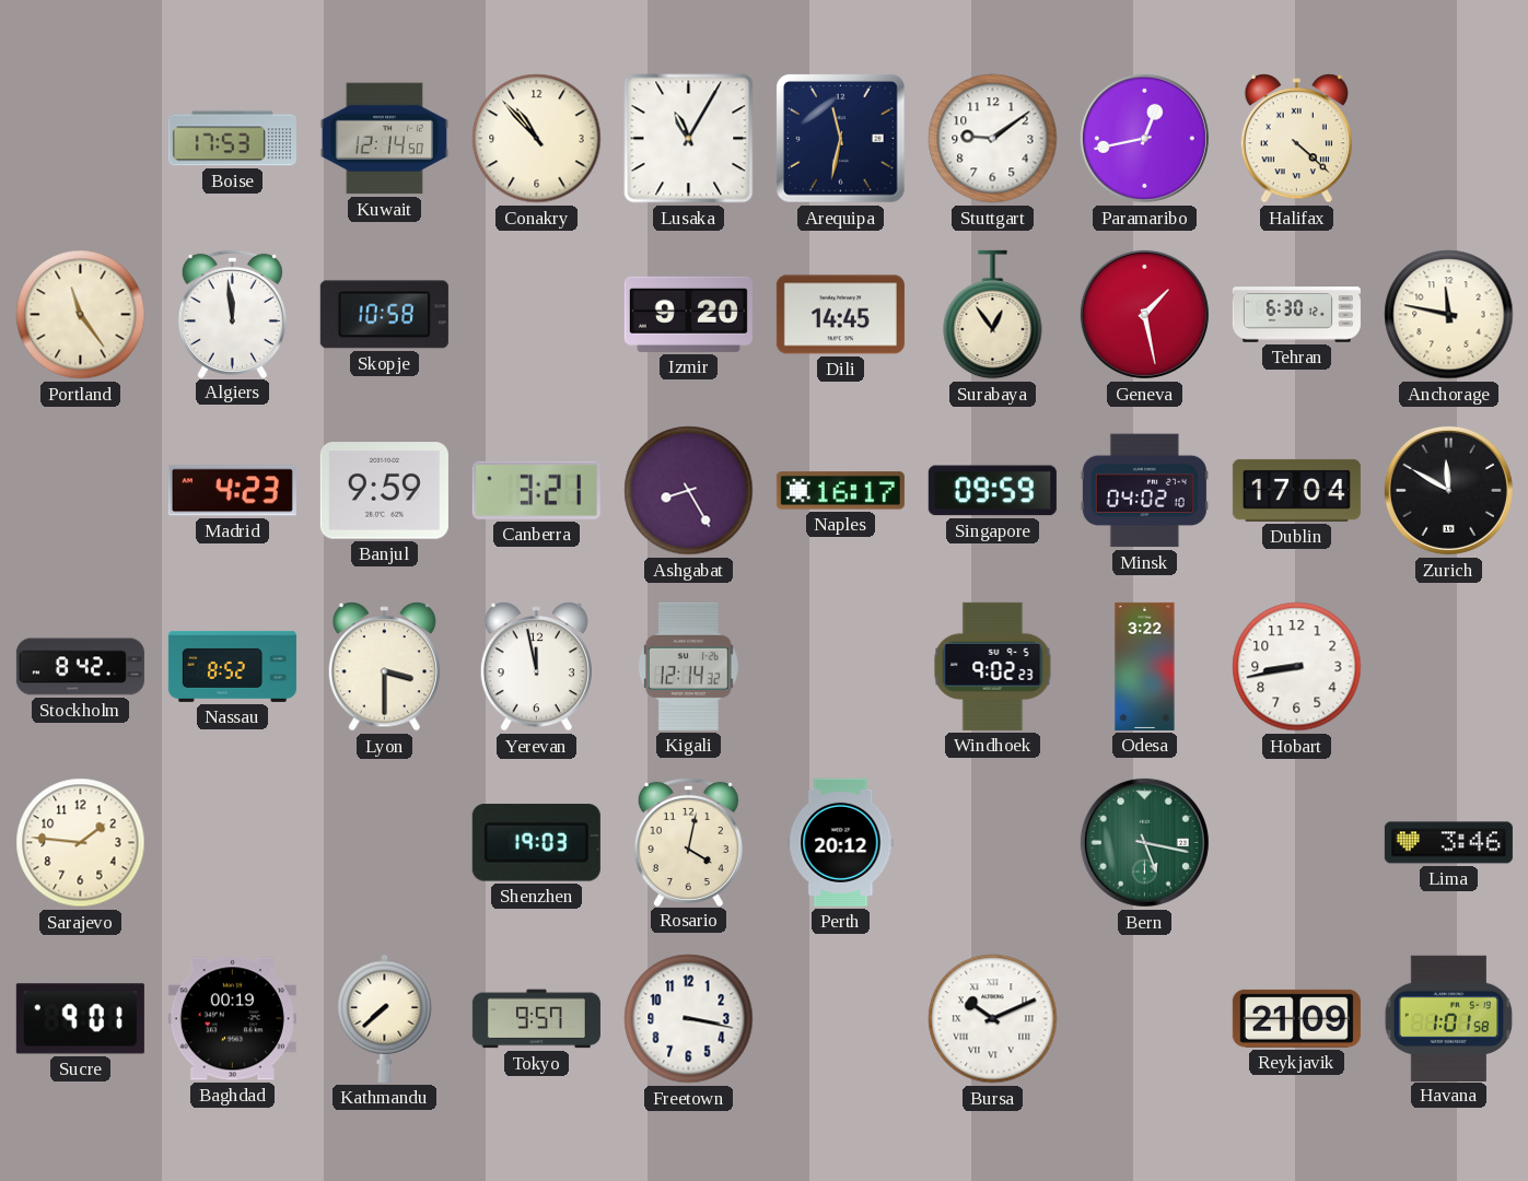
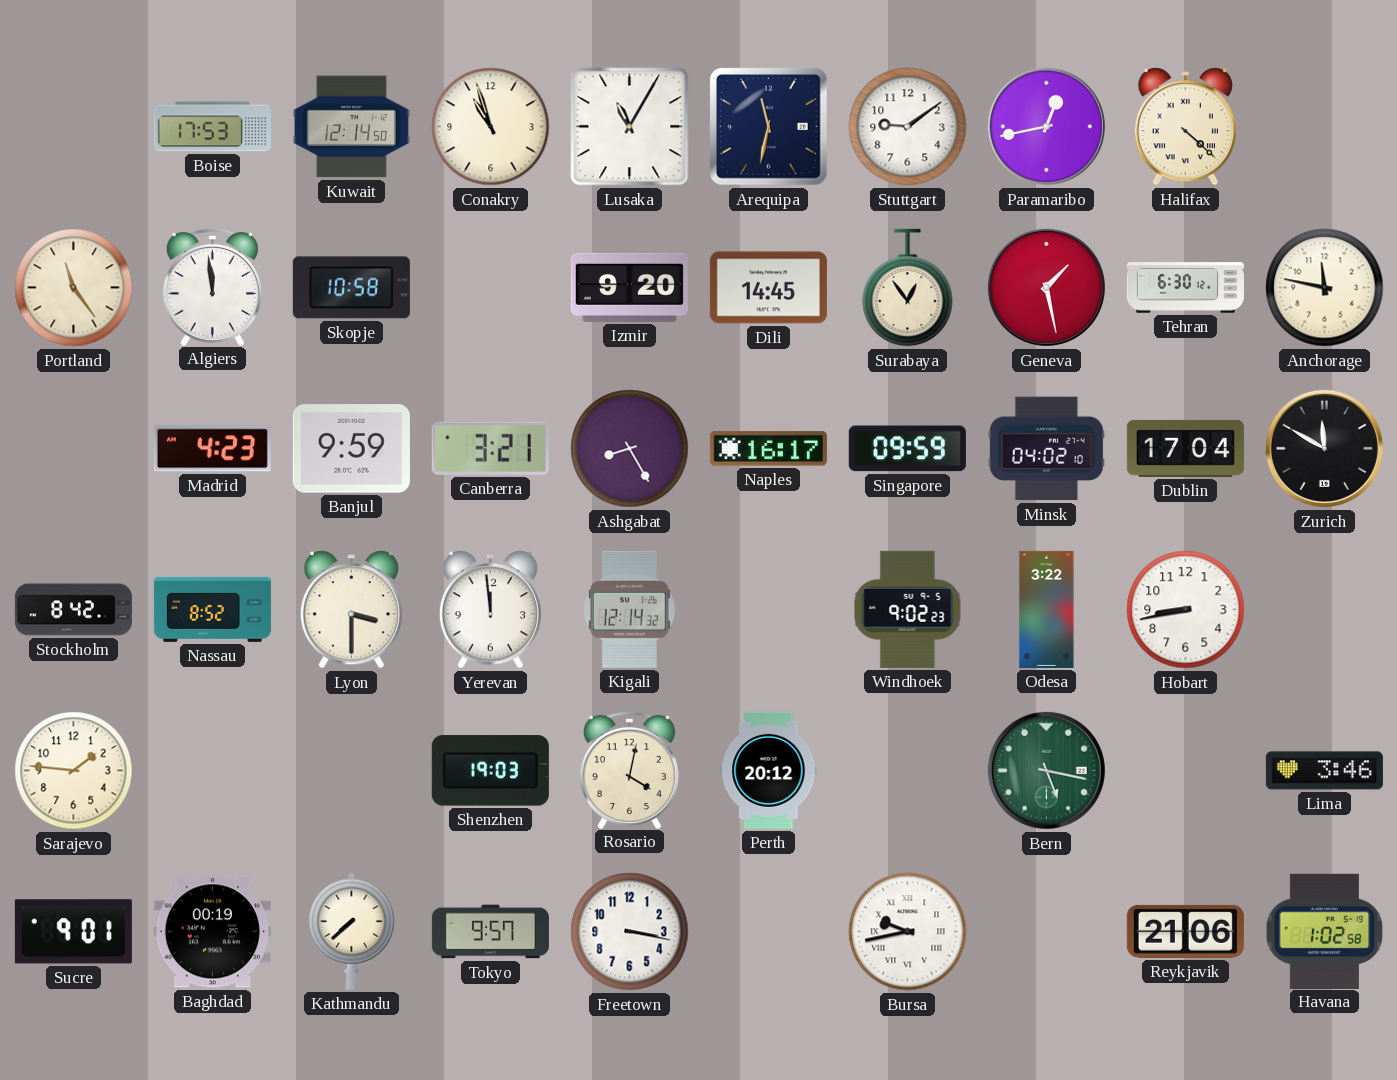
Conakry: 10:53 -> 10:57 (491, 127)
Yerevan: 11:58 -> 11:59 (490, 610)
Bursa: 10:11 -> 9:43 (908, 932)
Reykjavik: 21:09 -> 21:06 (1185, 931)
Havana: 1:01 -> 1:02 (1325, 931)
